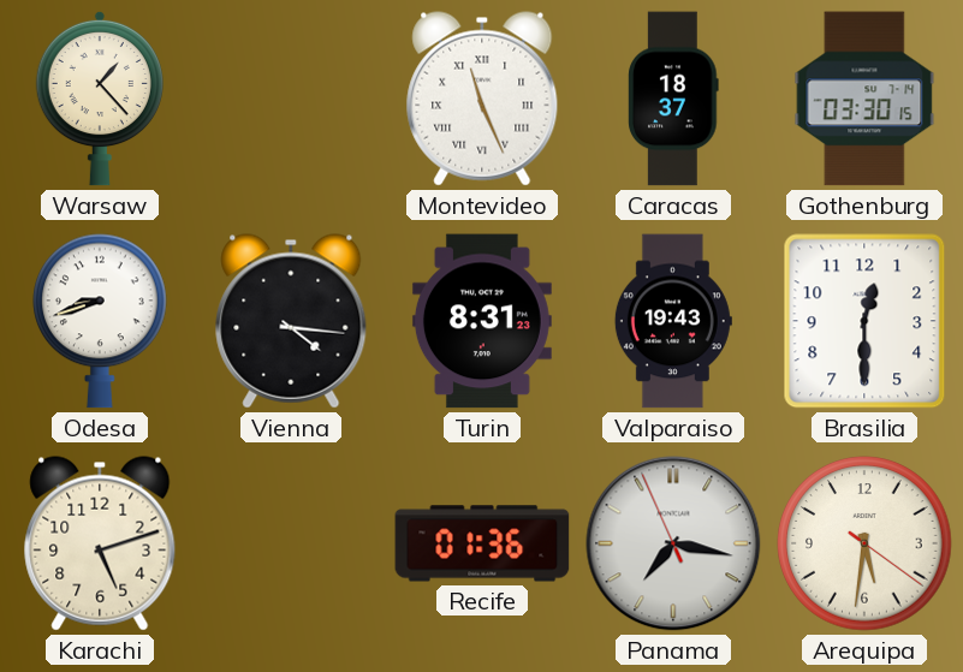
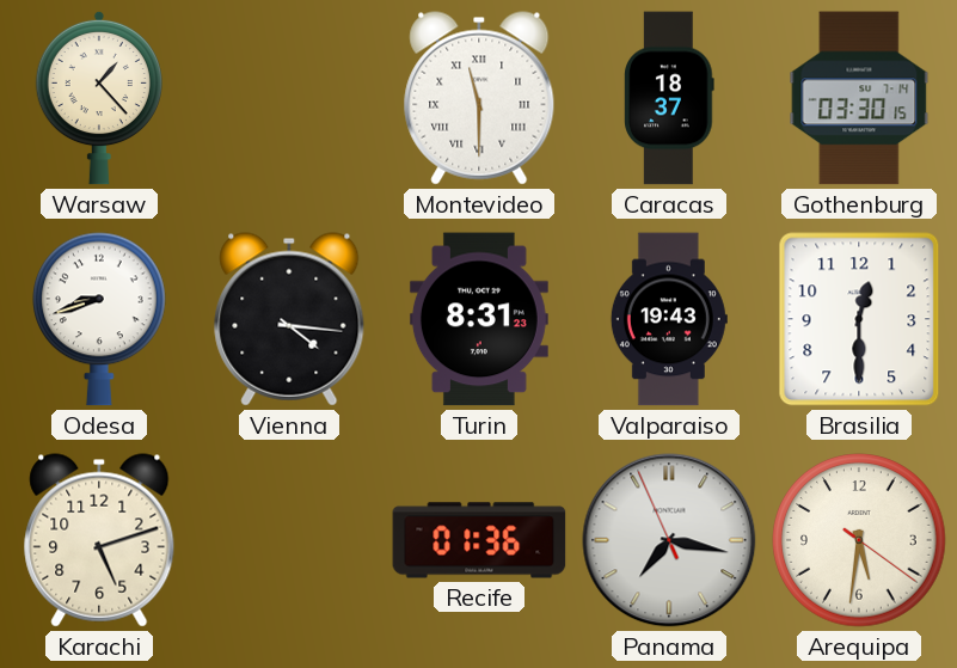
Montevideo: 11:26 -> 11:30 (479, 98)
